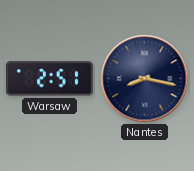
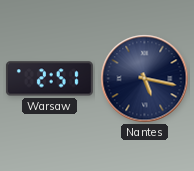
Nantes: 8:17 -> 5:17 (145, 79)
